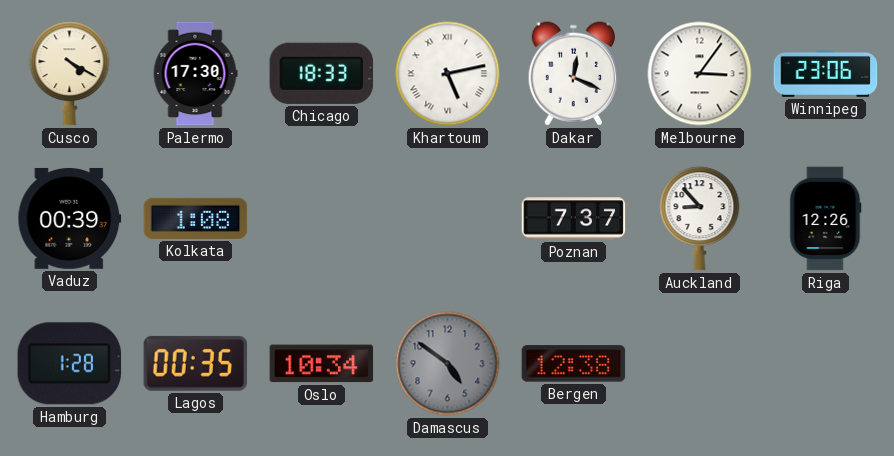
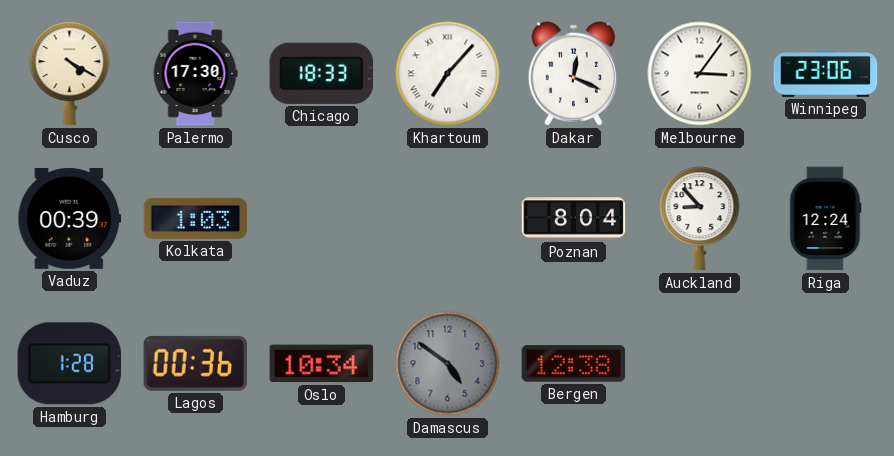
Khartoum: 5:13 -> 7:07 (448, 74)
Kolkata: 1:08 -> 1:03 (196, 218)
Poznan: 7:37 -> 8:04 (574, 219)
Riga: 12:26 -> 12:24 (826, 219)
Lagos: 00:35 -> 00:36 (196, 363)
